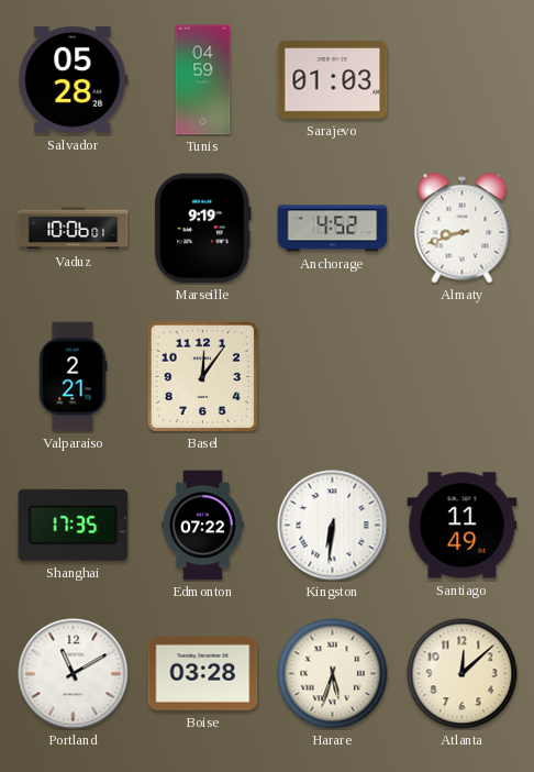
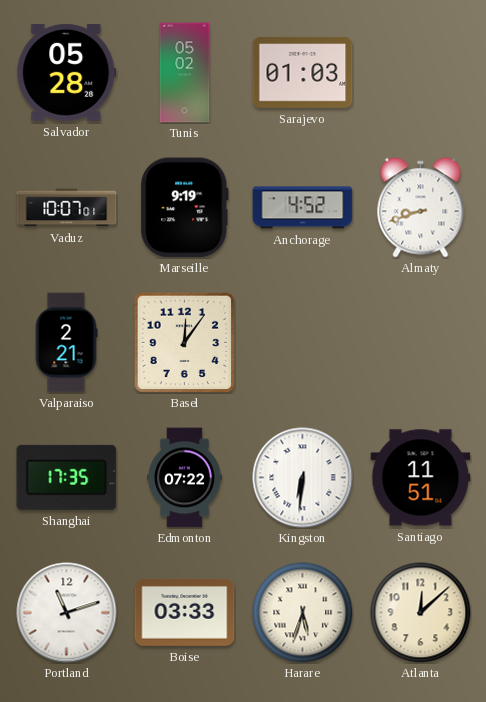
Tunis: 04:59 -> 05:02 (185, 73)
Vaduz: 10:06 -> 10:07 (67, 208)
Santiago: 11:49 -> 11:51 (421, 478)
Portland: 11:10 -> 11:12 (67, 613)
Boise: 03:28 -> 03:33 (185, 612)
